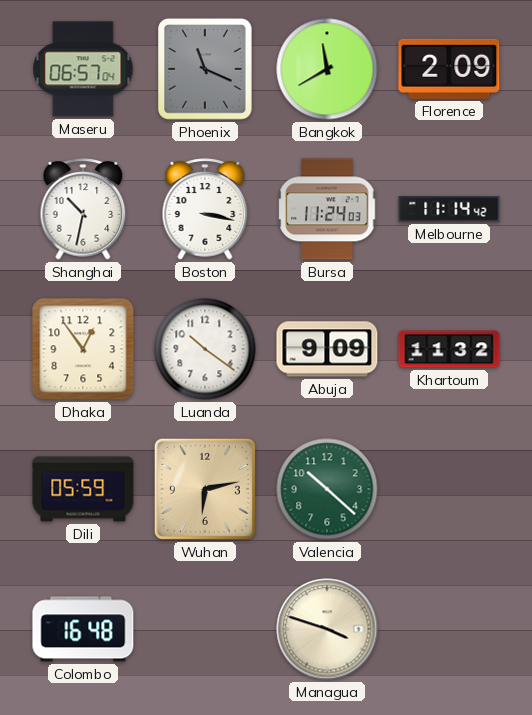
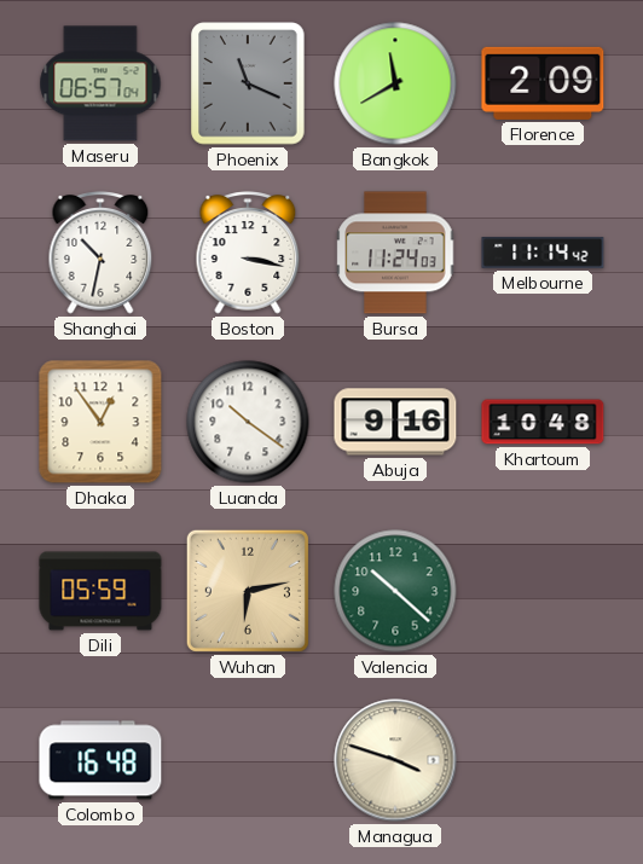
Abuja: 9:09 -> 9:16 (395, 422)
Khartoum: 11:32 -> 10:48 (543, 422)
